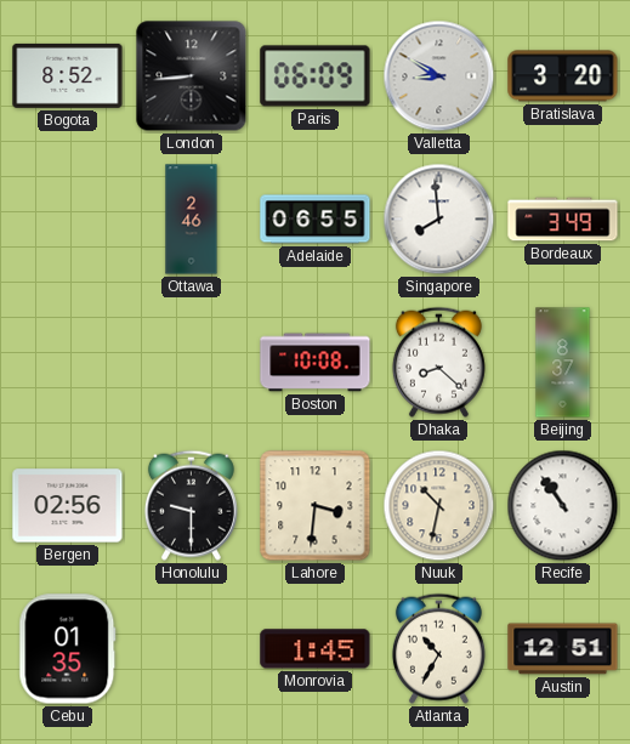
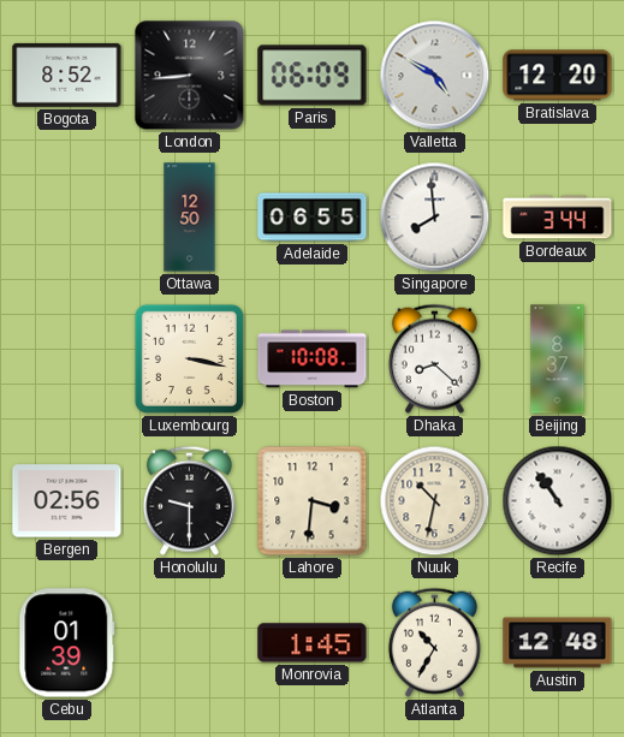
Valletta: 8:50 -> 4:50 (435, 76)
Bratislava: 3:20 -> 12:20 (558, 76)
Ottawa: 2:46 -> 12:50 (190, 218)
Bordeaux: 3:49 -> 3:44 (558, 218)
Luxembourg: none -> 3:17 (189, 358)
Cebu: 01:35 -> 01:39 (67, 643)
Austin: 12:51 -> 12:48 (558, 643)
